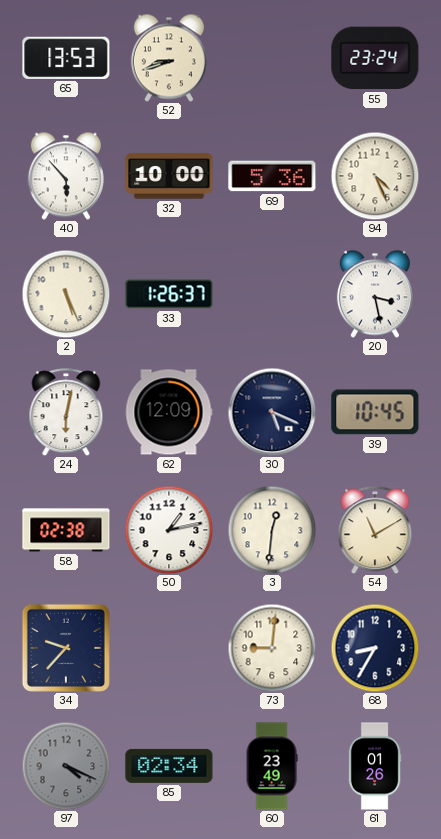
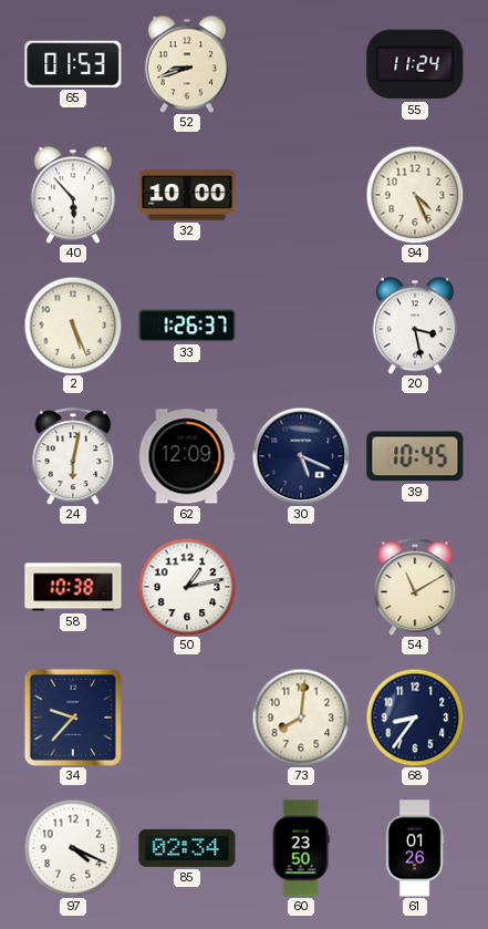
65: 13:53 -> 01:53 (73, 64)
55: 23:24 -> 11:24 (415, 64)
69: 5:36 -> none (272, 176)
58: 02:38 -> 10:38 (73, 587)
3: 12:31 -> none (272, 530)
73: 9:01 -> 8:01 (301, 718)
68: 8:35 -> 8:36 (415, 718)
97 dial: grey -> white (73, 848)
60: 23:49 -> 23:50 (301, 848)
